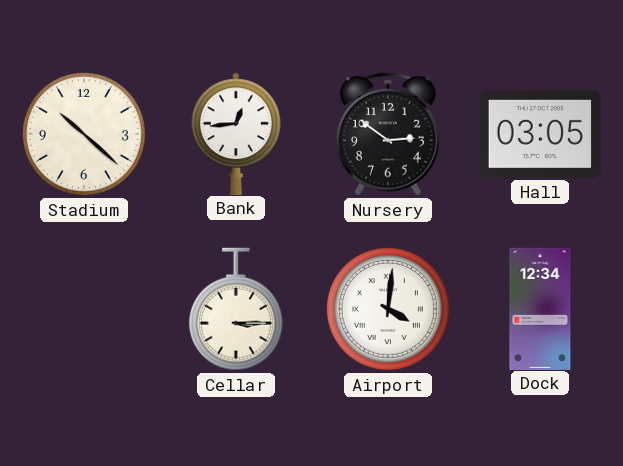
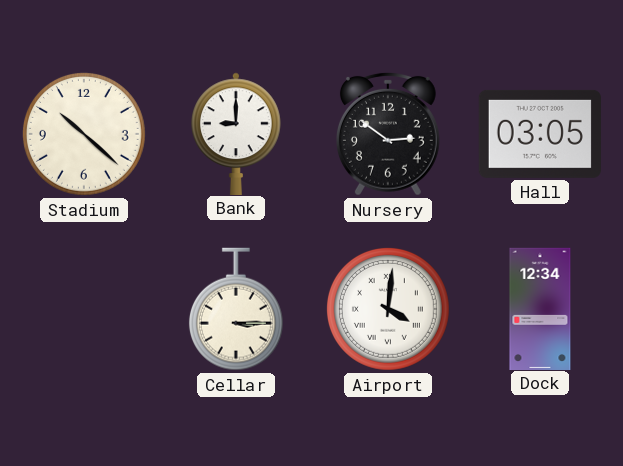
Bank: 12:44 -> 9:00 (237, 133)
